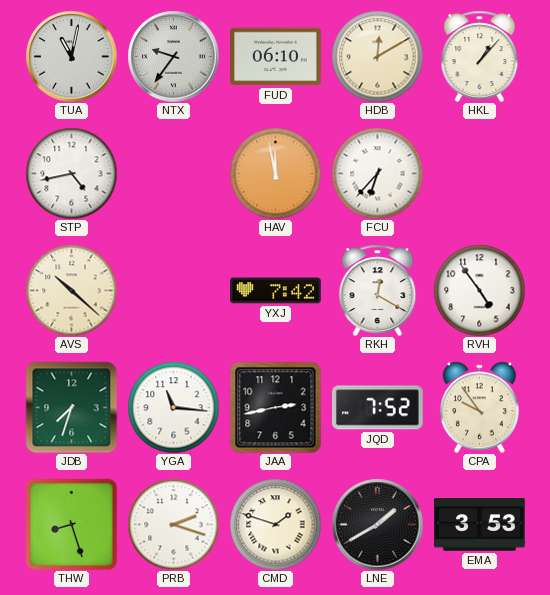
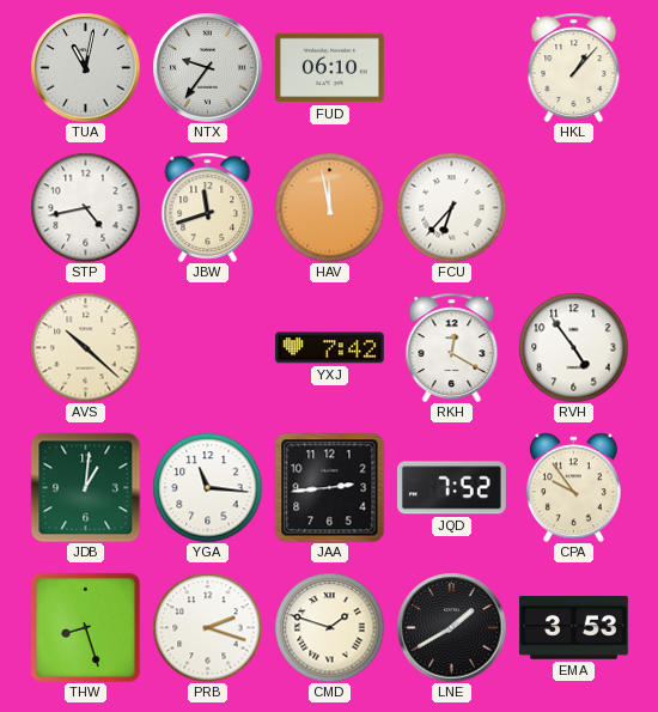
HDB: 12:10 -> none (377, 56)
JBW: none -> 11:42 (208, 207)
JDB: 7:33 -> 1:01 (85, 487)
JAA: 2:43 -> 2:44 (329, 487)
